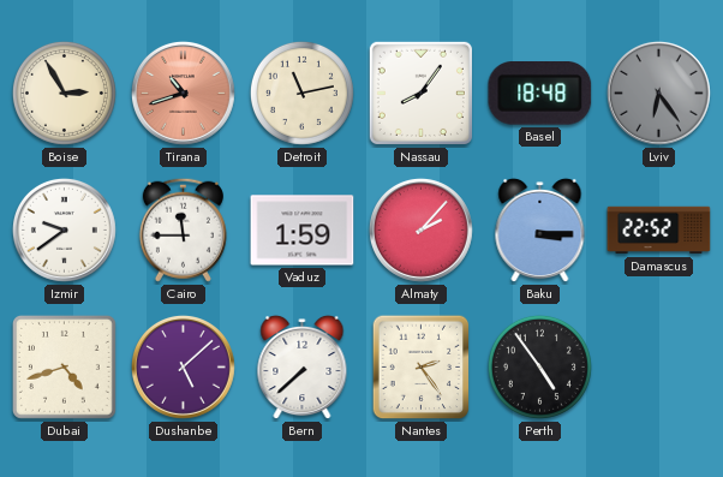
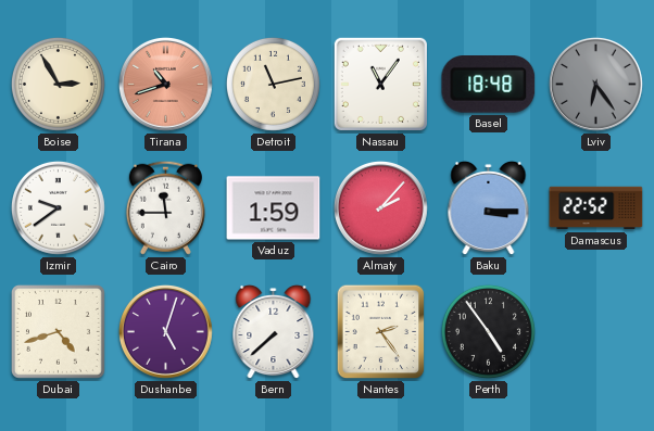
Nassau: 8:06 -> 11:06 (380, 84)
Dushanbe: 5:08 -> 5:03 (165, 331)
